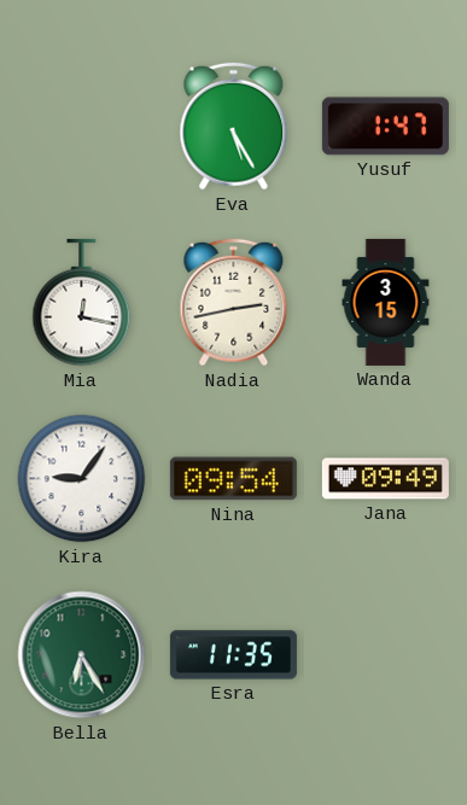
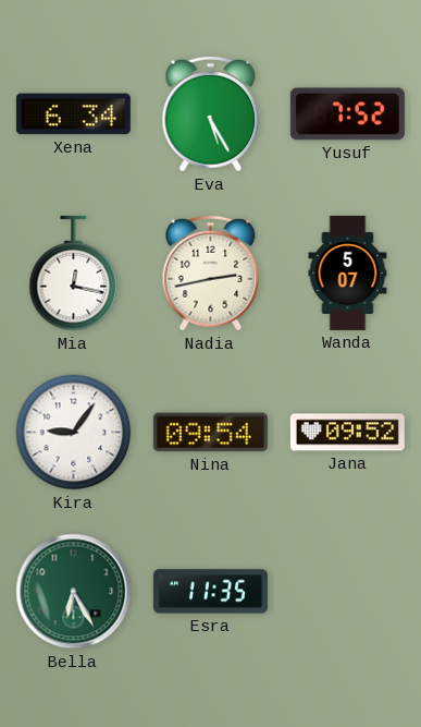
Xena: none -> 6:34 (73, 114)
Yusuf: 1:47 -> 7:52 (347, 114)
Wanda: 3:15 -> 5:07 (348, 272)
Jana: 09:49 -> 09:52 (347, 433)
